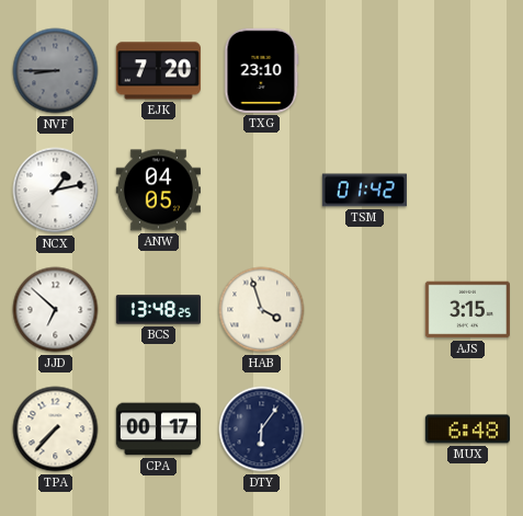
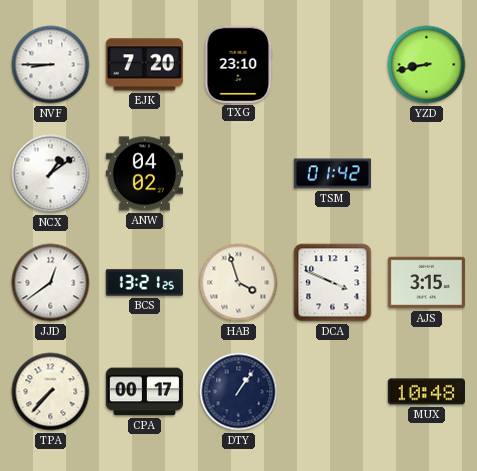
NVF dial: grey -> white (51, 65)
YZD: none -> 8:43 (427, 65)
NCX: 1:13 -> 1:09 (51, 174)
ANW: 04:05 -> 04:02 (144, 174)
JJD: 6:52 -> 12:39 (51, 283)
BCS: 13:48 -> 13:21 (144, 283)
DCA: none -> 3:49 (333, 283)
DTY: 6:06 -> 1:06 (239, 392)
MUX: 6:48 -> 10:48 (426, 392)
